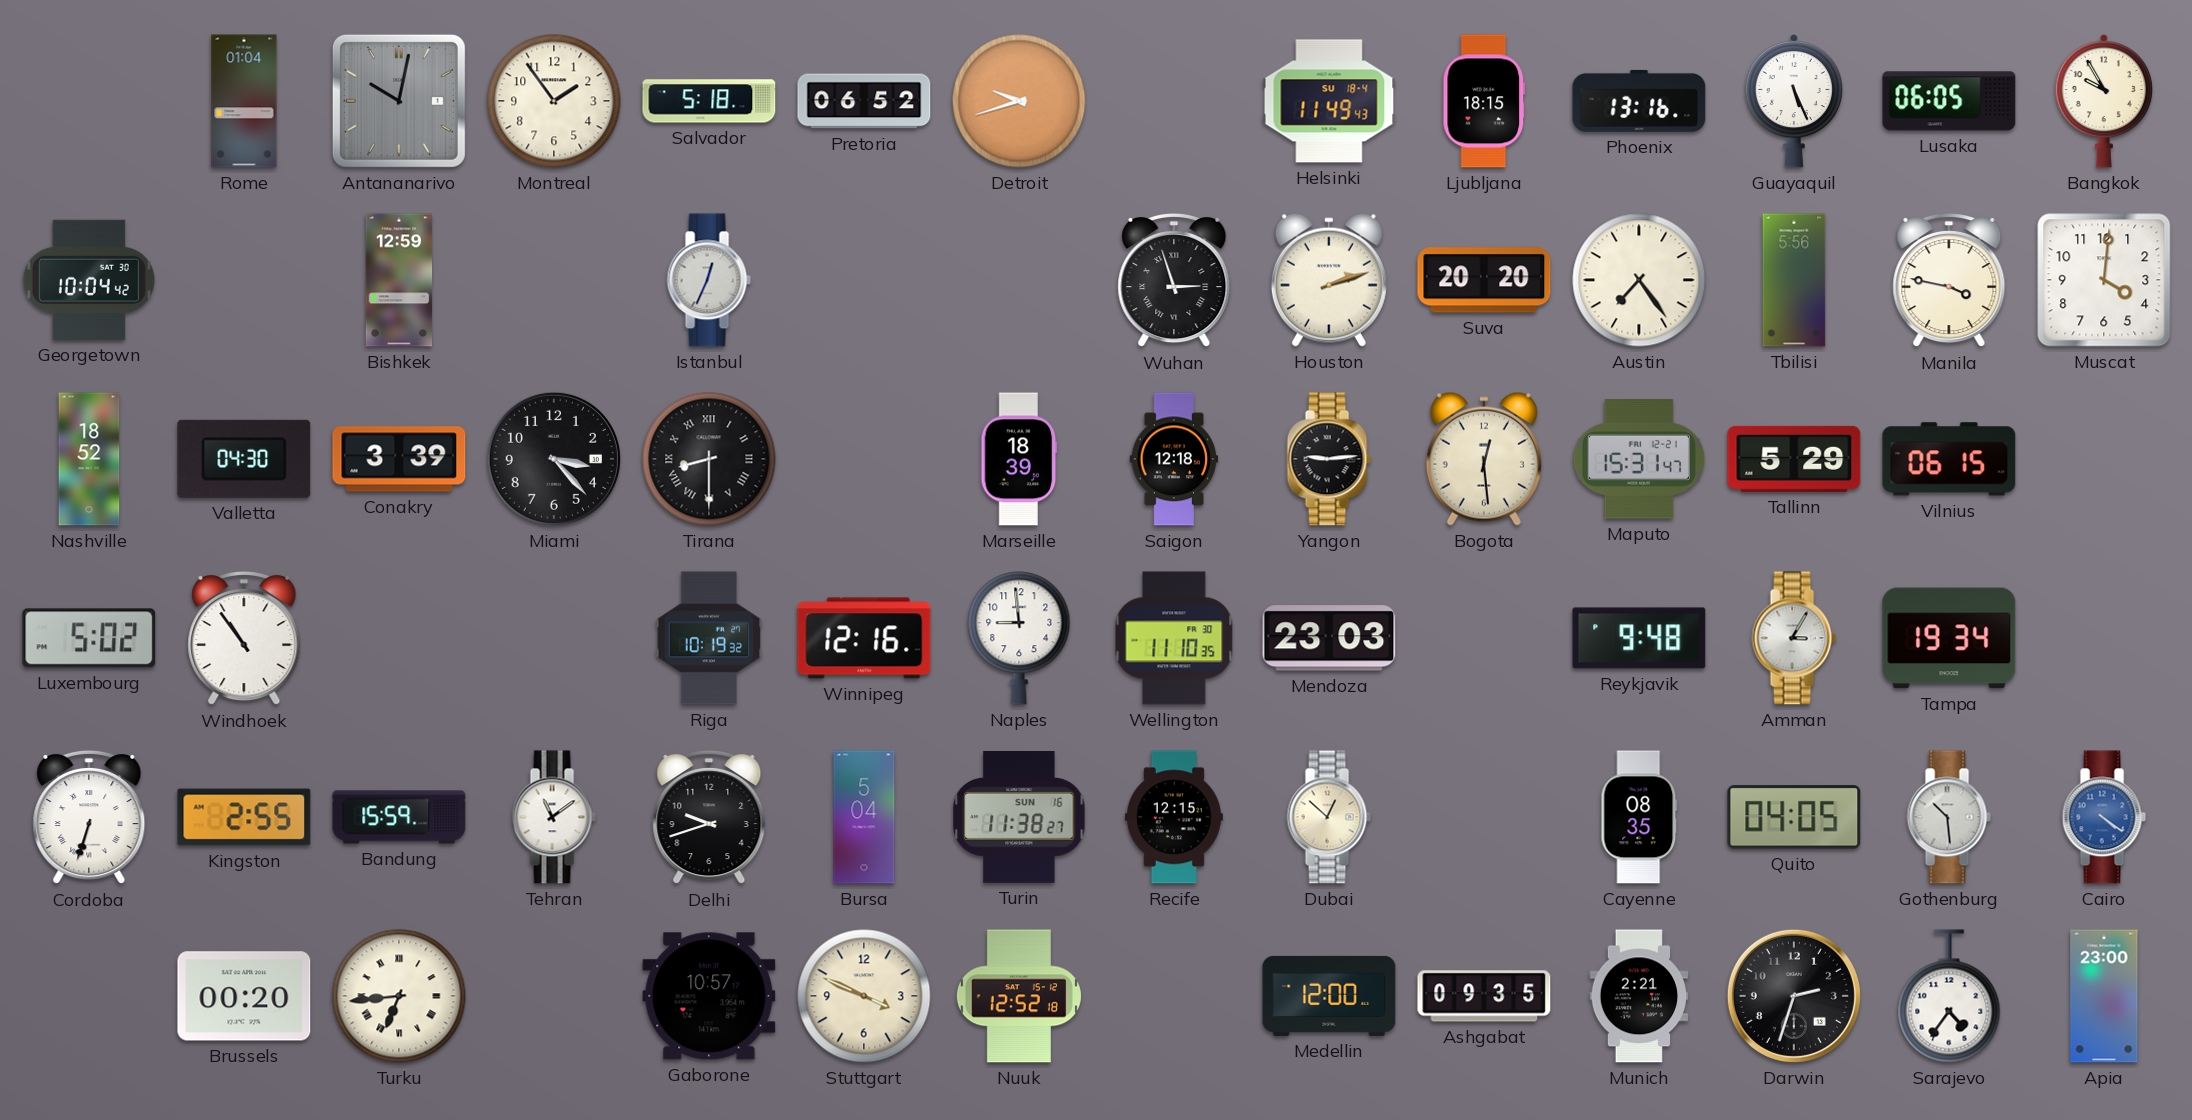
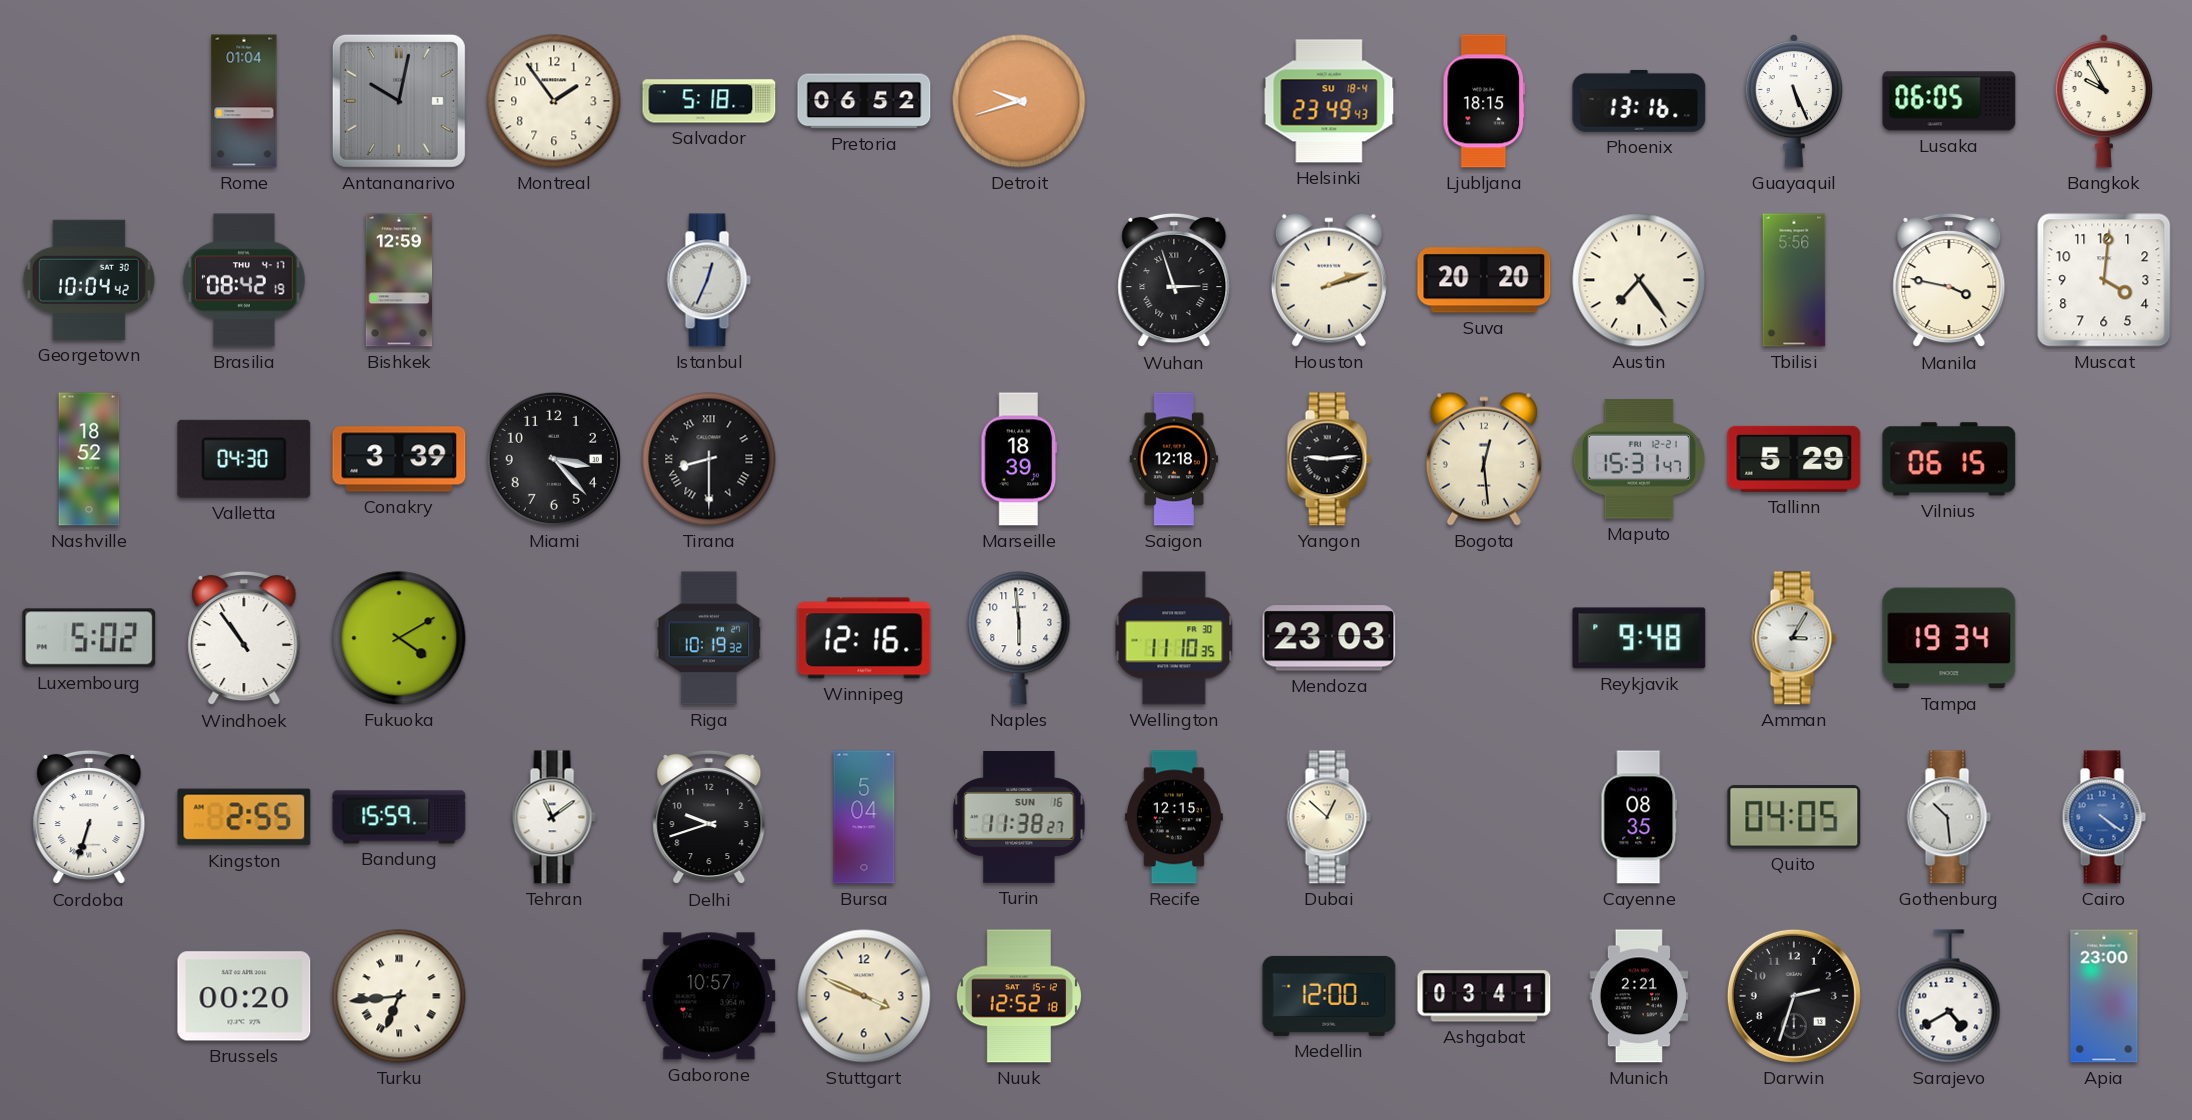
Helsinki: 11:49 -> 23:49 (1329, 101)
Brasilia: none -> 08:42 (245, 280)
Fukuoka: none -> 4:10 (399, 638)
Naples: 8:59 -> 5:59 (1019, 638)
Ashgabat: 09:35 -> 03:41 (1484, 996)
Sarajevo: 4:36 -> 4:40 (1949, 996)
